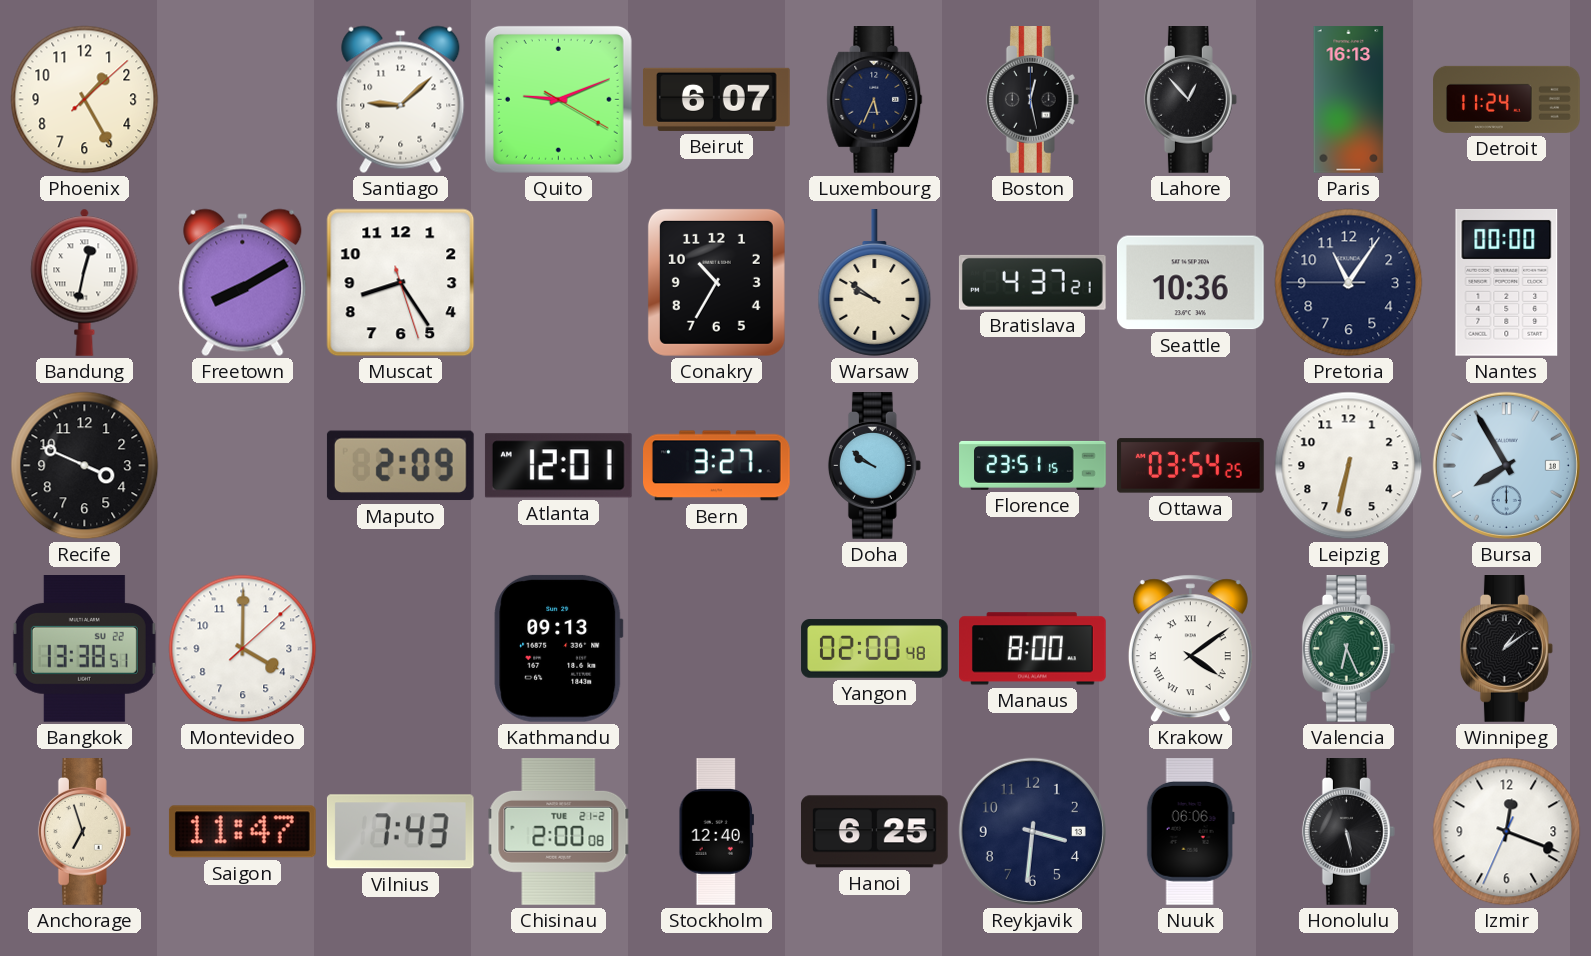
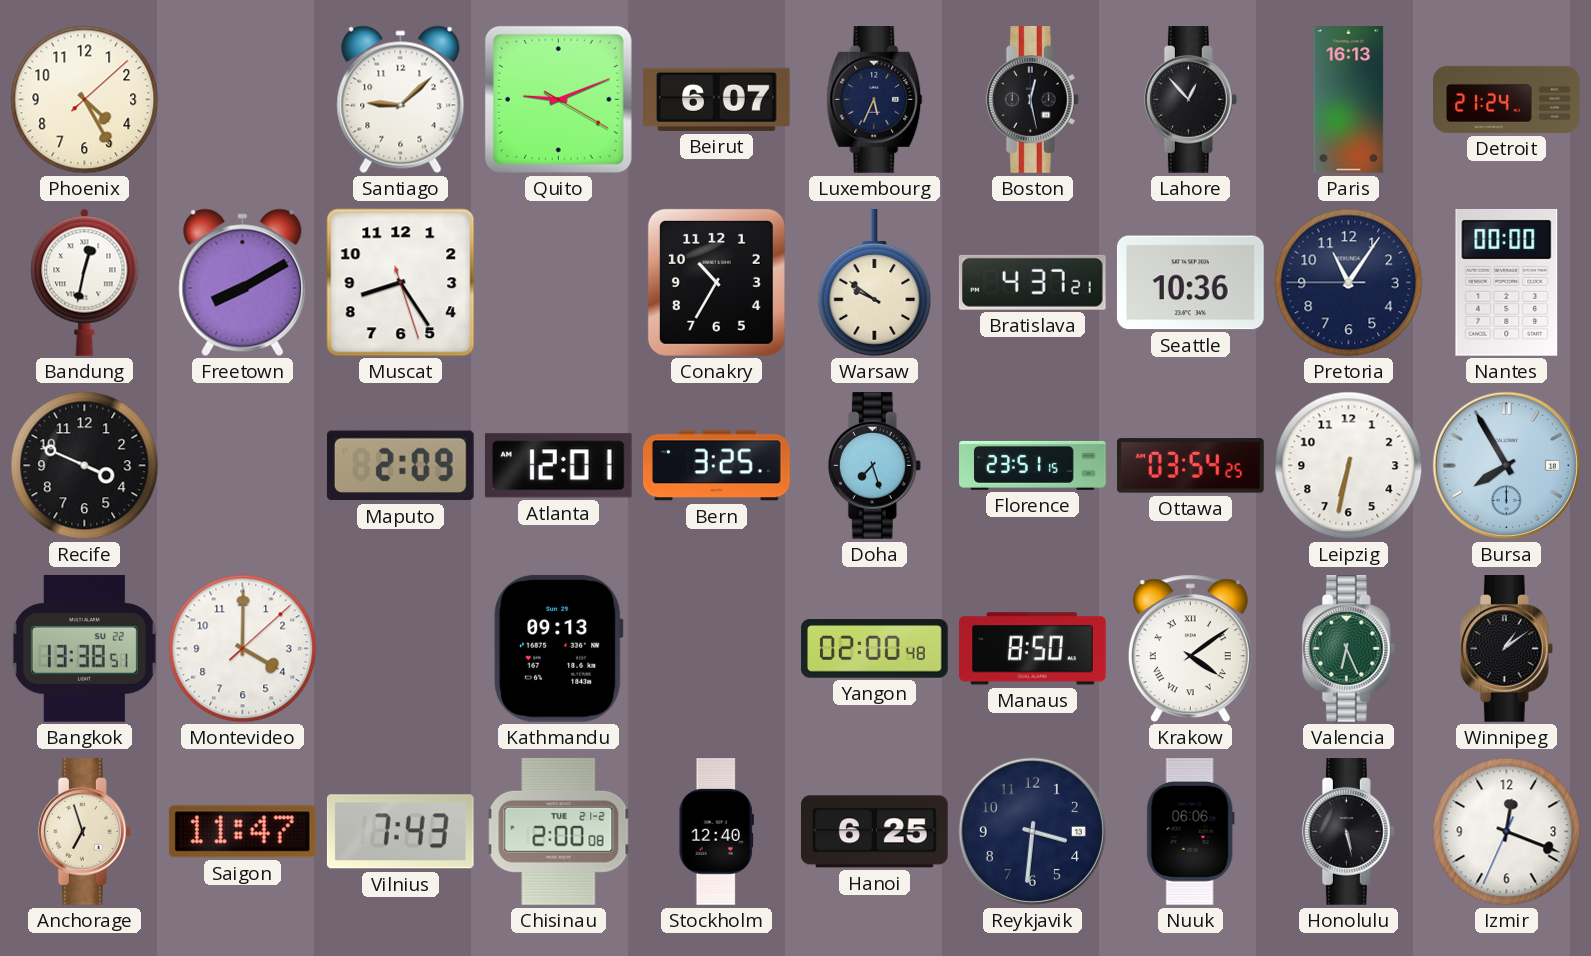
Phoenix: 1:25 -> 4:25 (85, 100)
Detroit: 11:24 -> 21:24 (1507, 99)
Bern: 3:27 -> 3:25 (717, 466)
Doha: 9:51 -> 7:27 (874, 466)
Manaus: 8:00 -> 8:50 (1033, 649)
